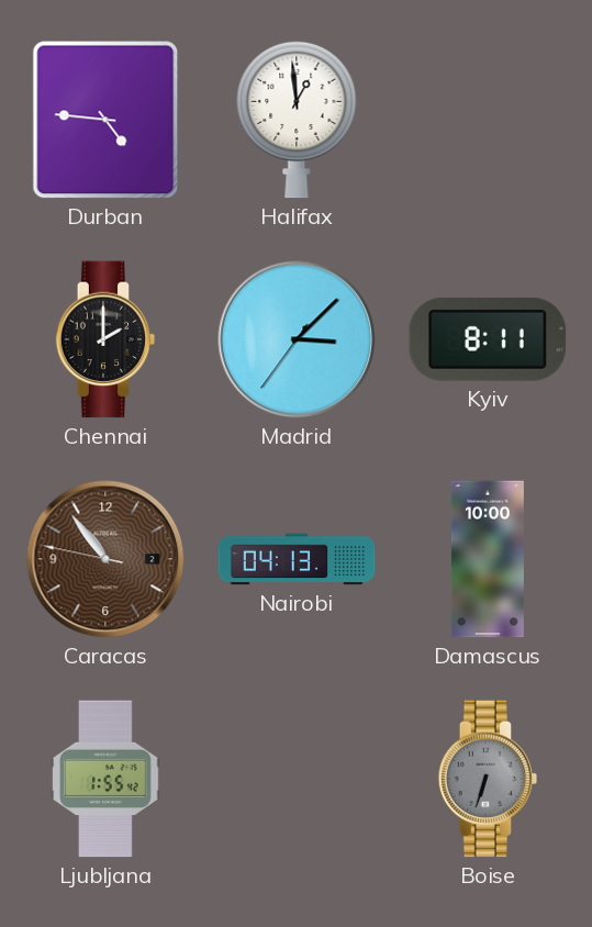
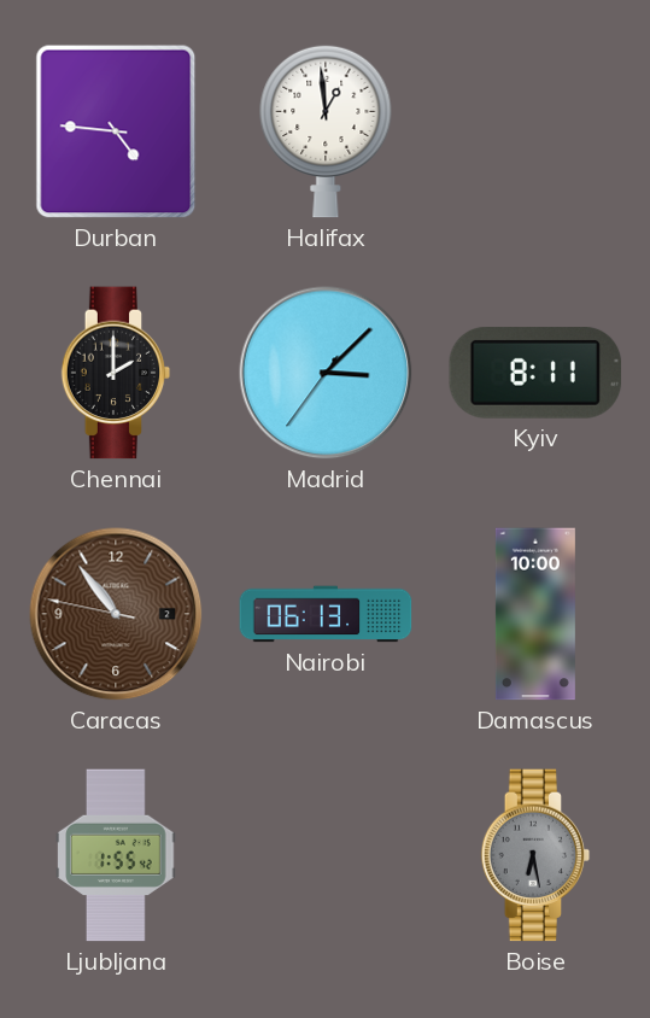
Nairobi: 04:13 -> 06:13 (326, 614)
Boise: 6:33 -> 6:28 (535, 855)
